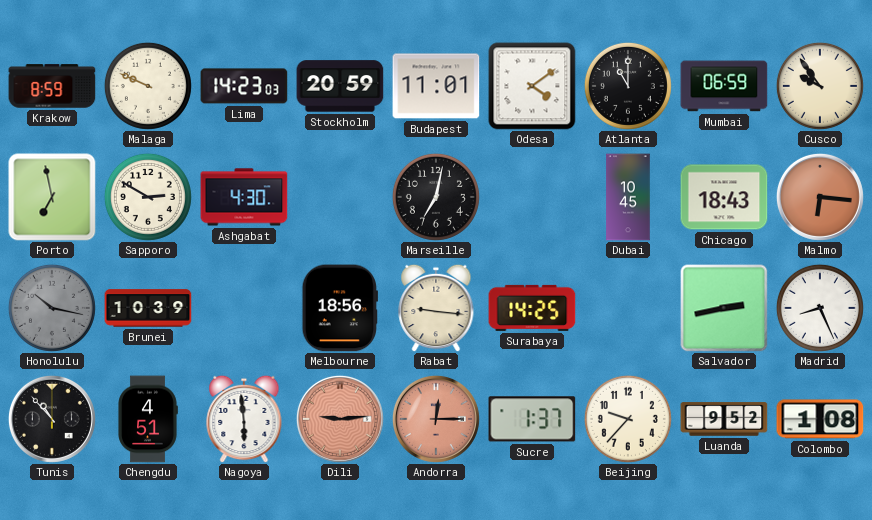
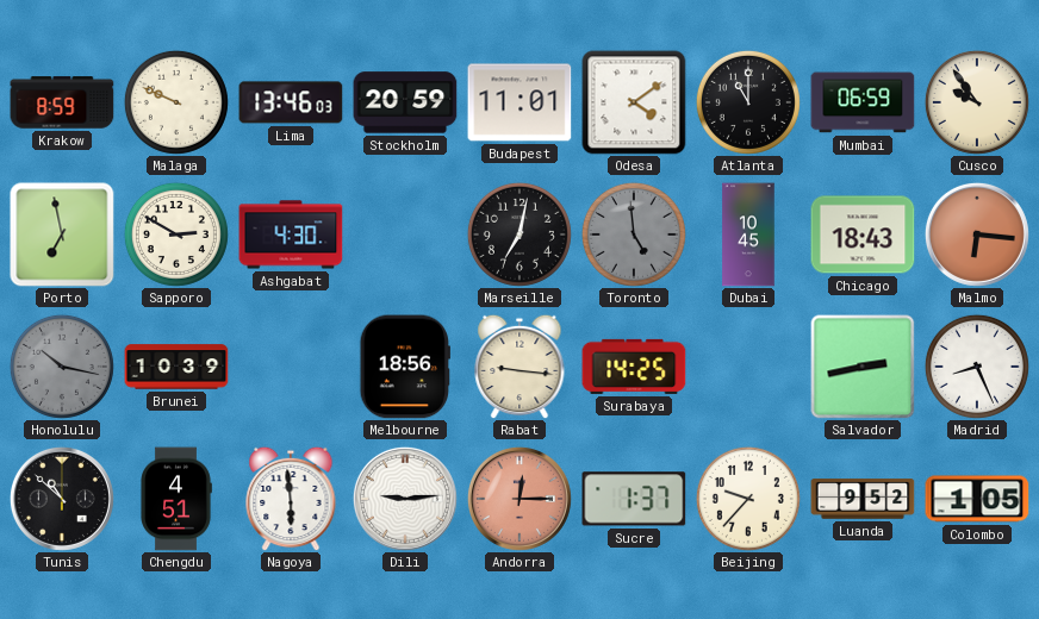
Lima: 14:23 -> 13:46 (291, 102)
Toronto: none -> 4:59 (634, 235)
Tunis: 10:53 -> 10:52 (62, 499)
Dili dial: salmon -> white (405, 499)
Colombo: 1:08 -> 1:05 (977, 499)
